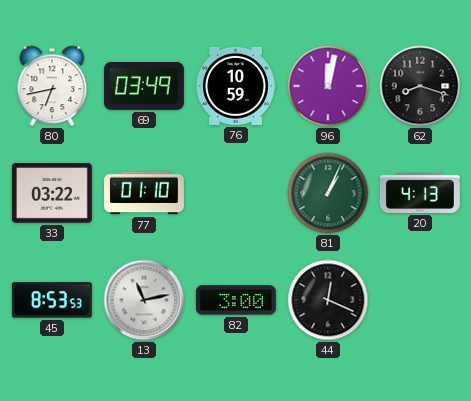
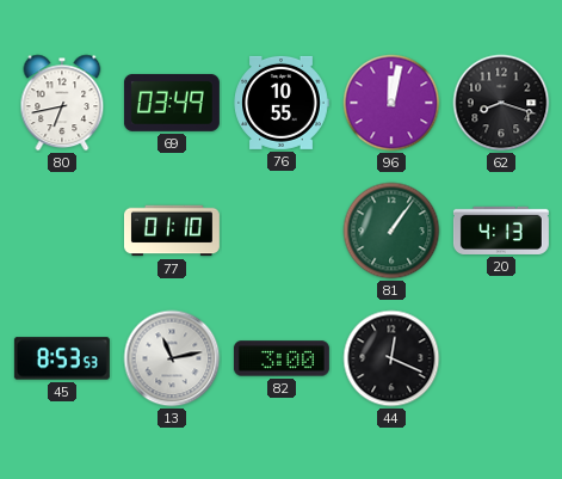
76: 10:59 -> 10:55 (282, 103)
33: 03:22 -> none (52, 194)
81: 1:04 -> 1:06 (391, 231)
